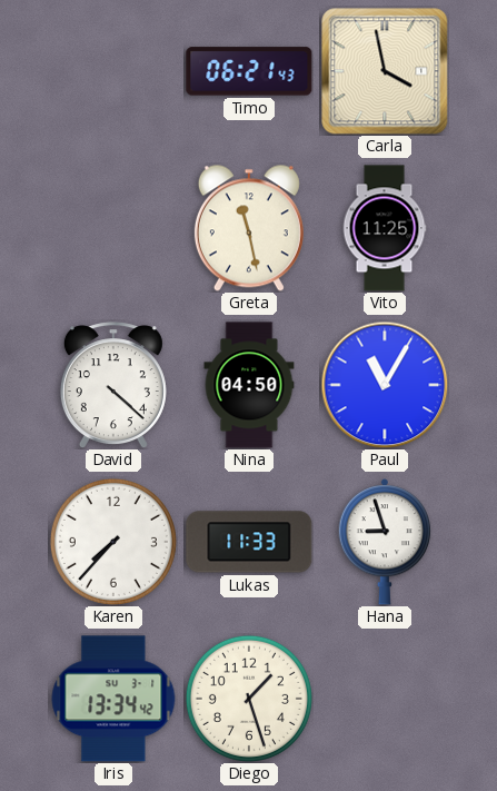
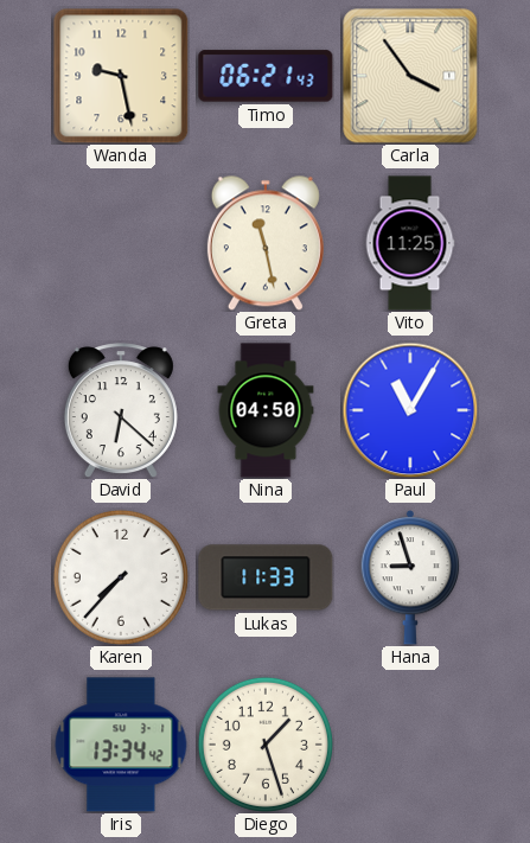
Wanda: none -> 9:28 (121, 76)
Carla: 3:58 -> 3:54 (410, 76)
David: 4:22 -> 6:22 (121, 410)
